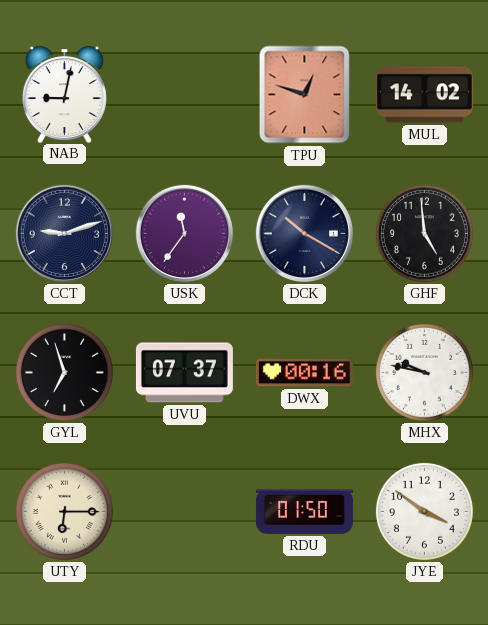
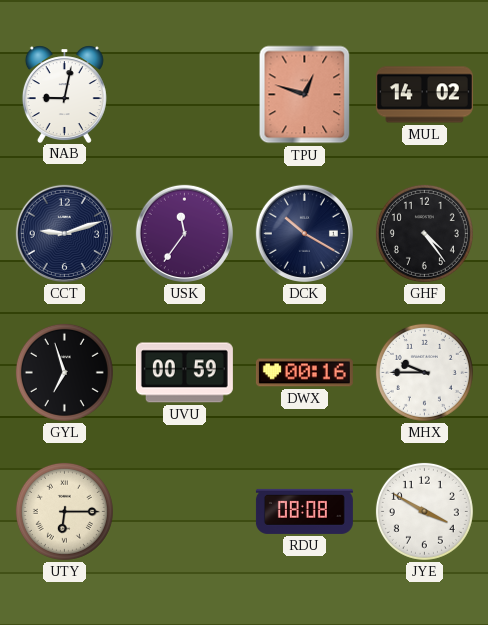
GHF: 4:59 -> 4:24 (424, 233)
UVU: 07:37 -> 00:59 (184, 373)
MHX: 9:47 -> 9:45 (424, 372)
RDU: 01:50 -> 08:08 (304, 511)
JYE: 3:51 -> 3:50 (424, 511)
